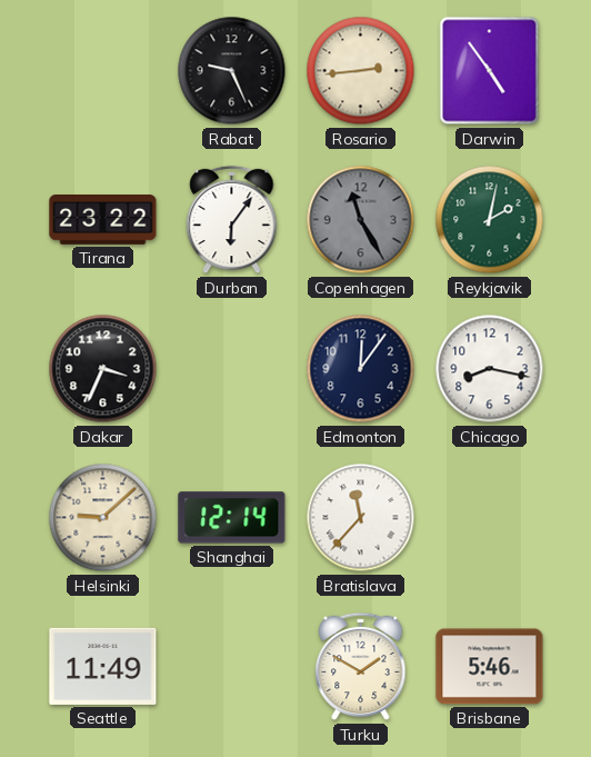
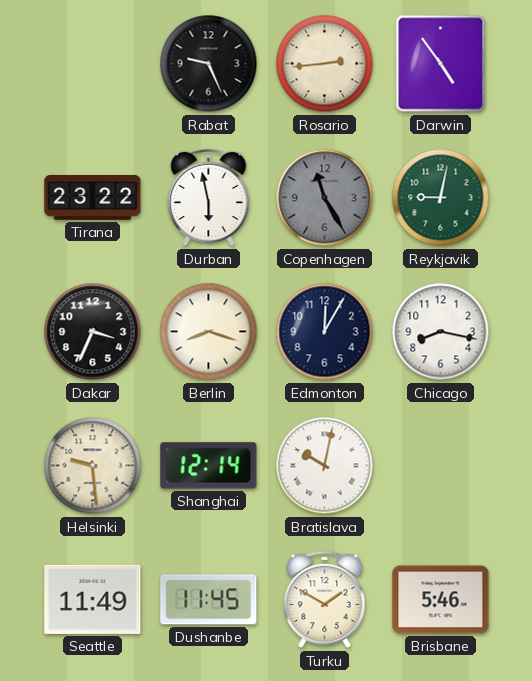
Durban: 6:06 -> 5:58 (209, 198)
Reykjavik: 2:02 -> 9:02 (441, 198)
Berlin: none -> 8:18 (209, 332)
Edmonton: 12:06 -> 12:05 (325, 332)
Helsinki: 9:08 -> 9:29 (93, 466)
Bratislava: 11:37 -> 10:02 (325, 466)
Dushanbe: none -> 11:45 (209, 600)
